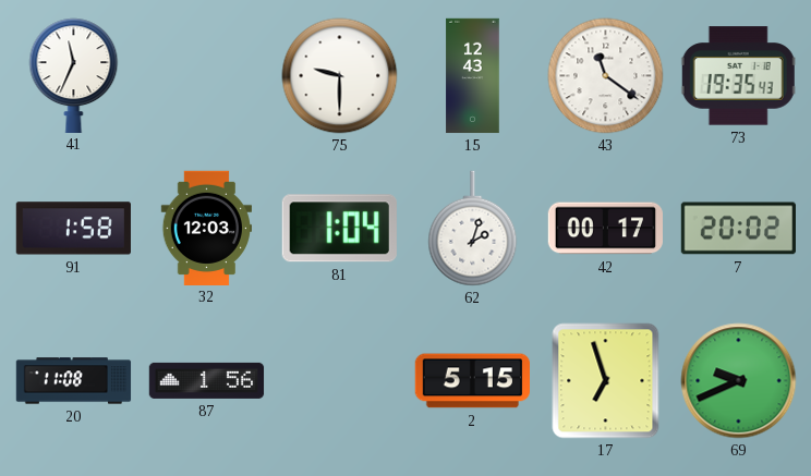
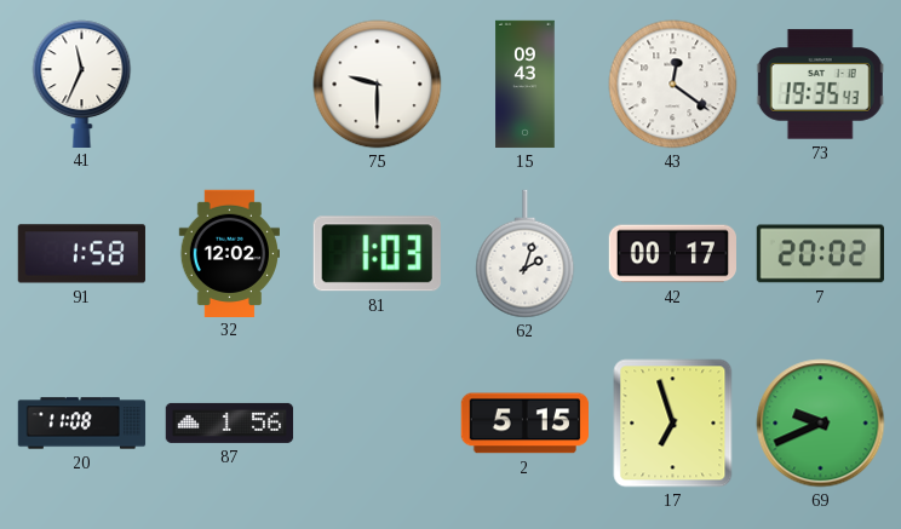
15: 12:43 -> 09:43 (526, 85)
43: 11:21 -> 12:21 (673, 85)
32: 12:03 -> 12:02 (229, 253)
81: 1:04 -> 1:03 (377, 254)
